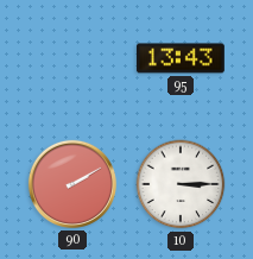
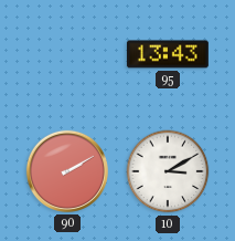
10: 3:15 -> 3:10 (168, 171)
